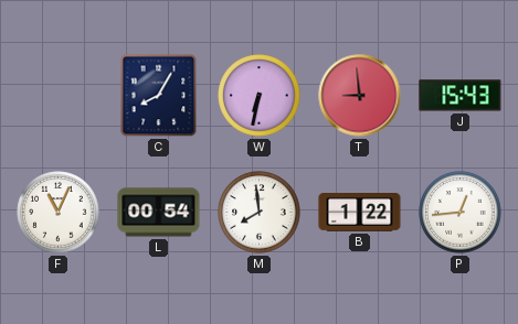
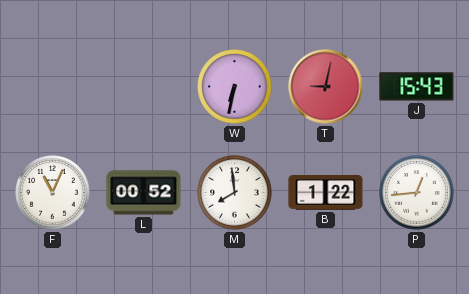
C: 8:05 -> none (159, 96)
T: 8:59 -> 9:02 (326, 87)
L: 00:54 -> 00:52 (144, 193)
